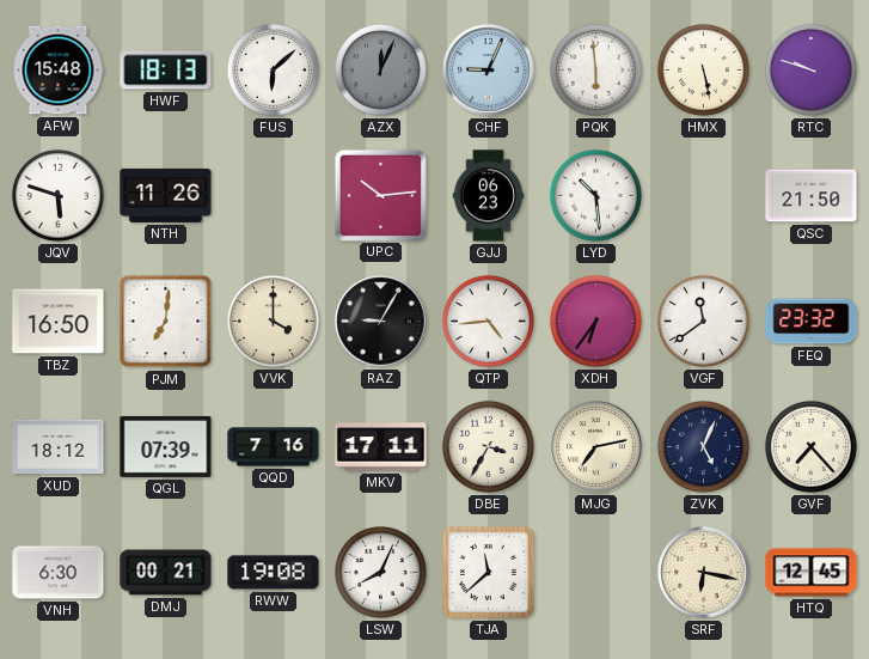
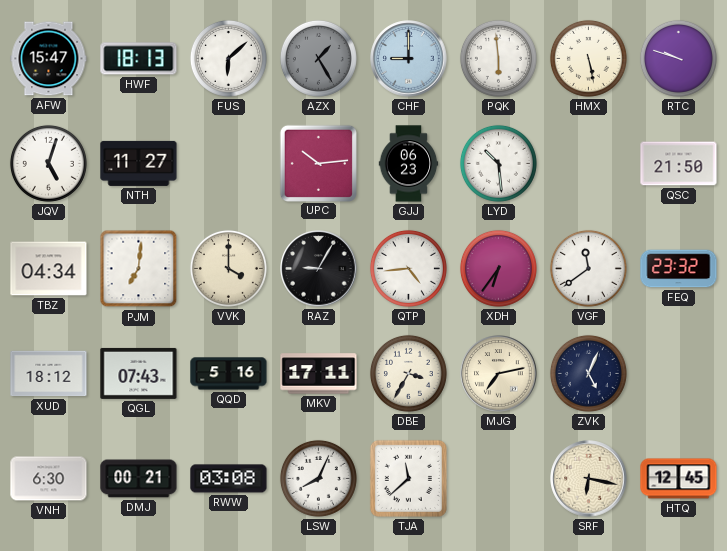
AFW: 15:48 -> 15:47 (49, 59)
AZX: 12:04 -> 1:25 (318, 58)
CHF: 9:04 -> 9:00 (409, 59)
JQV: 5:48 -> 5:03 (48, 163)
NTH: 11:26 -> 11:27 (139, 163)
TBZ: 16:50 -> 04:34 (49, 269)
QGL: 07:39 -> 07:43 (139, 373)
QQD: 7:16 -> 5:16 (229, 374)
GVF: 7:23 -> none (810, 446)
RWW: 19:08 -> 03:08 (229, 479)
